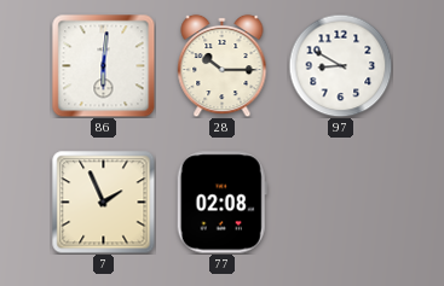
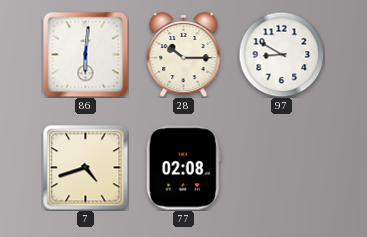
7: 1:56 -> 4:42 (86, 168)
